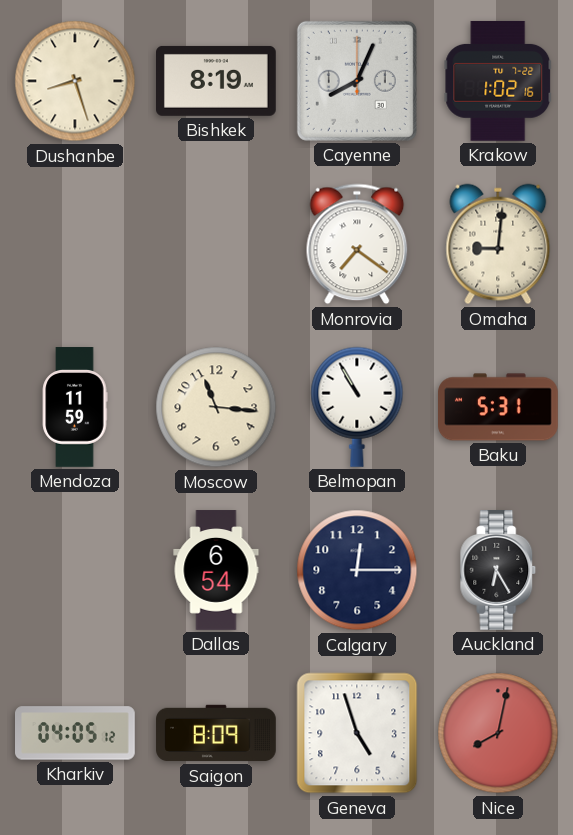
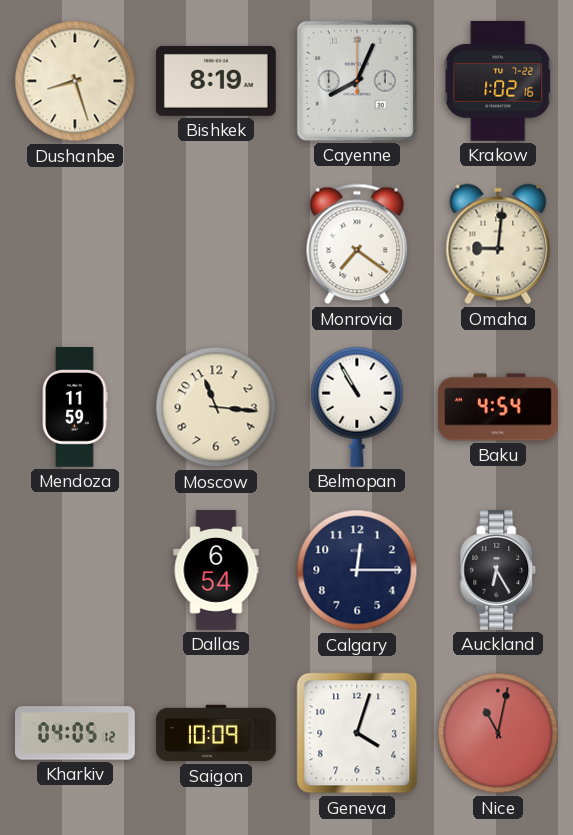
Baku: 5:31 -> 4:54 (498, 407)
Saigon: 8:09 -> 10:09 (216, 733)
Geneva: 4:57 -> 4:03 (357, 733)
Nice: 8:02 -> 11:02 (498, 733)
